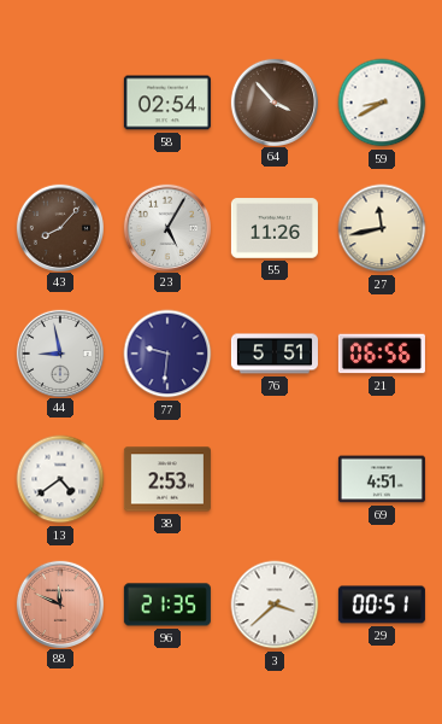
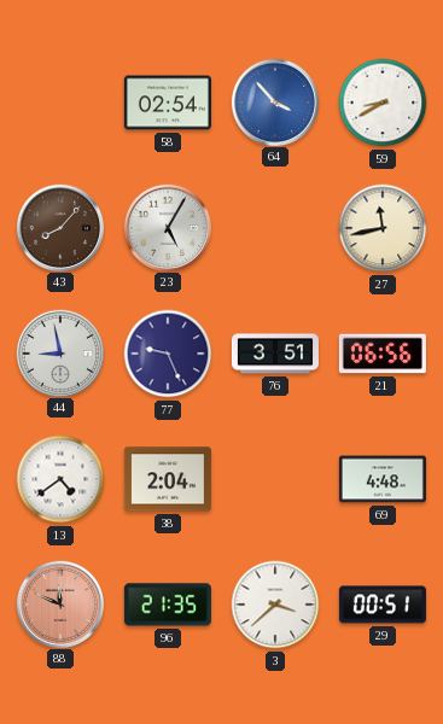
64 dial: brown -> blue (274, 101)
55: 11:26 -> none (275, 228)
77: 9:31 -> 9:26 (168, 354)
76: 5:51 -> 3:51 (275, 354)
38: 2:53 -> 2:04 (168, 479)
69: 4:51 -> 4:48 (383, 479)
